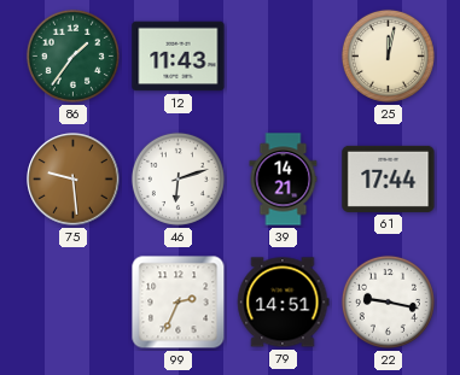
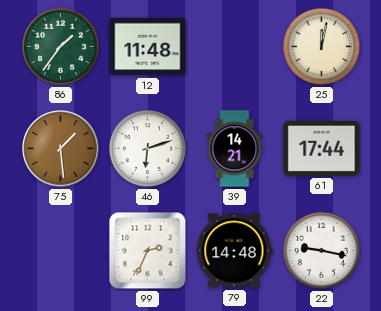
12: 11:43 -> 11:48 (148, 47)
75: 9:29 -> 1:29 (61, 149)
79: 14:51 -> 14:48 (235, 251)
